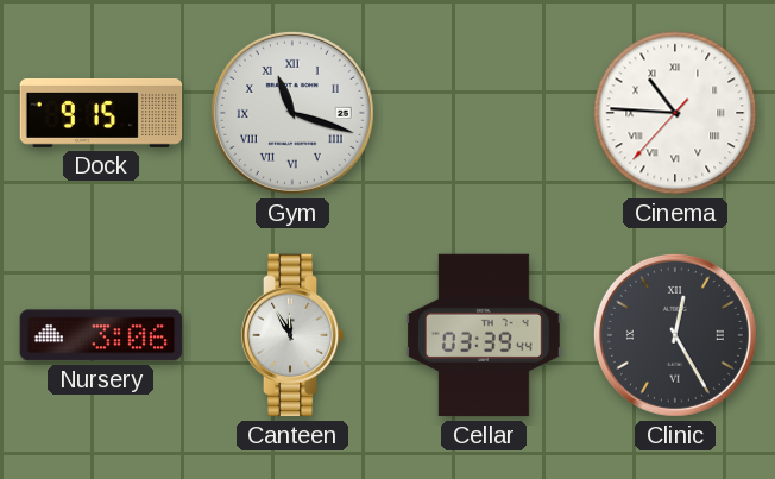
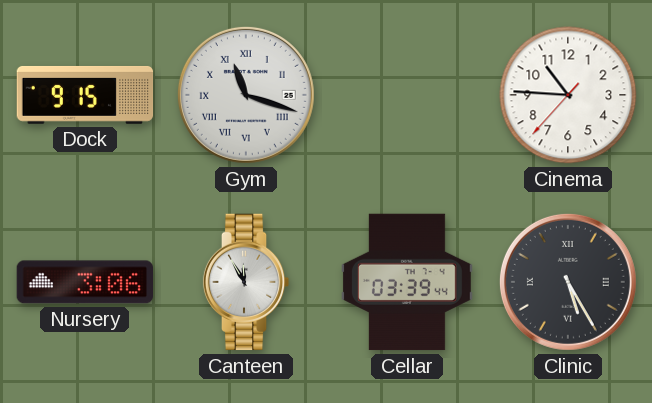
Cinema numerals: Roman -> Arabic (568, 95)
Clinic: 12:25 -> 5:25 (568, 282)
